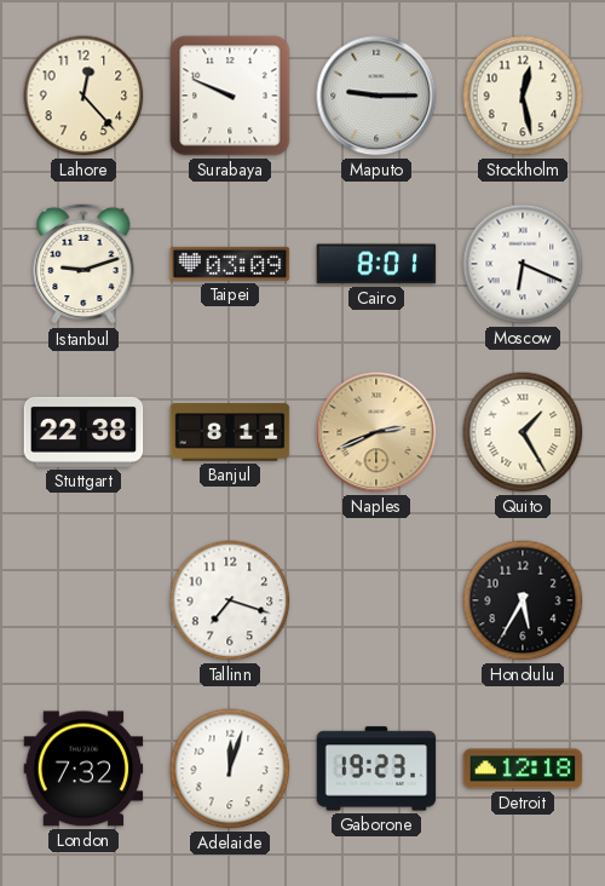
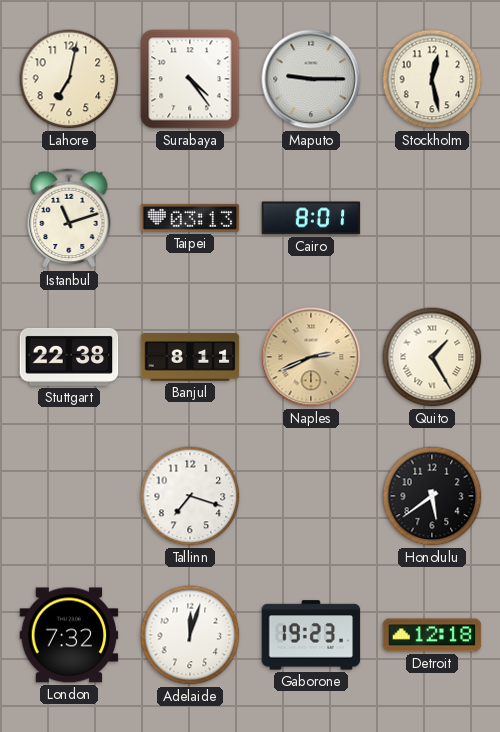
Lahore: 12:23 -> 7:02 (69, 79)
Surabaya: 9:49 -> 4:24 (190, 79)
Istanbul: 9:12 -> 11:12 (69, 218)
Taipei: 03:09 -> 03:13 (190, 218)
Moscow: 6:19 -> none (523, 264)
Honolulu: 5:35 -> 5:39 (432, 496)
